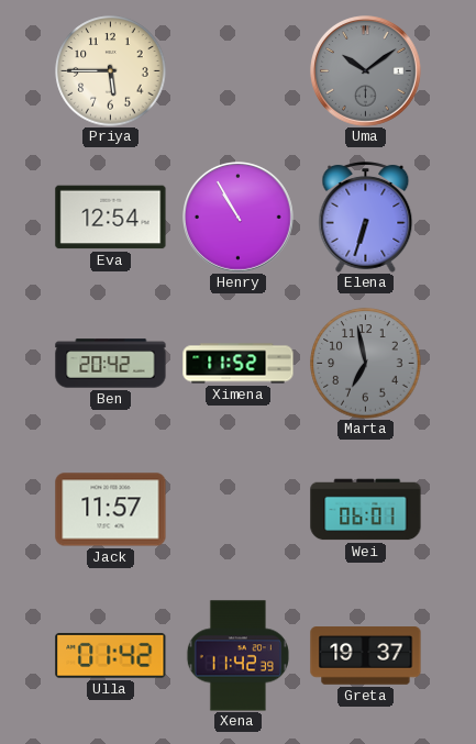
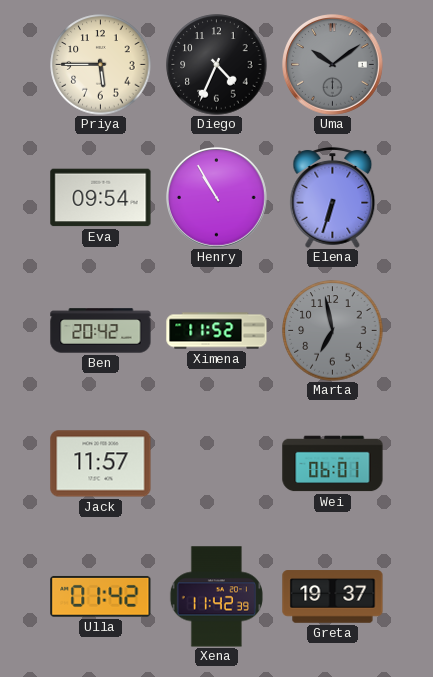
Diego: none -> 4:34 (217, 65)
Eva: 12:54 -> 09:54 (101, 198)
